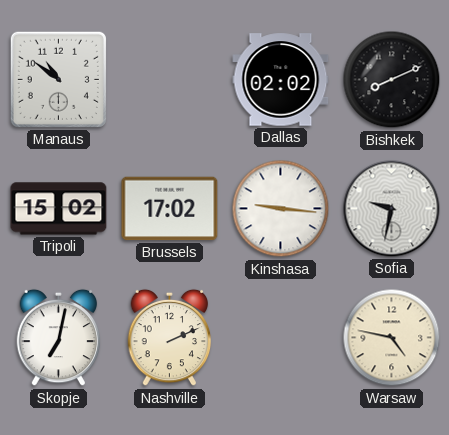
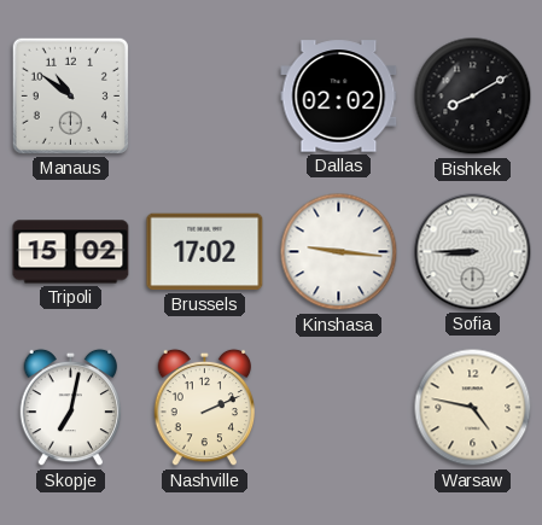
Bishkek: 8:11 -> 8:10 (473, 97)
Sofia: 9:32 -> 8:45 (473, 252)
